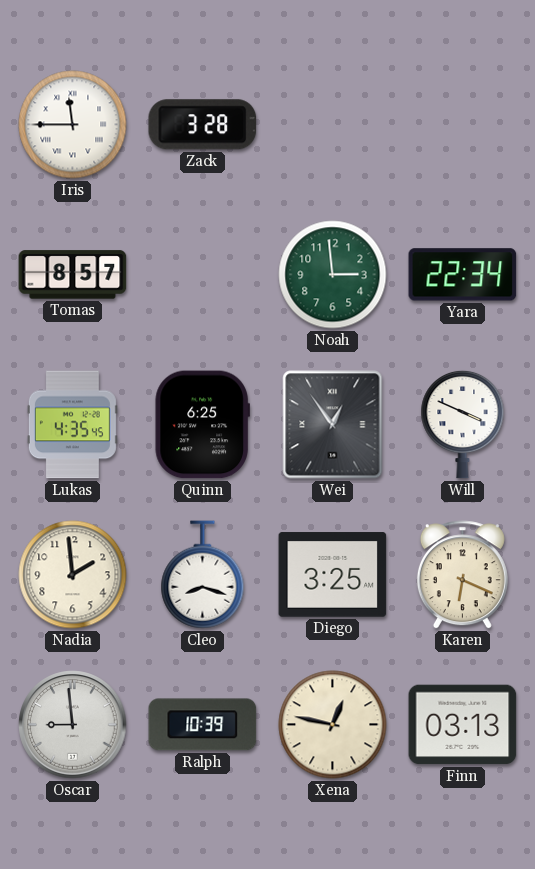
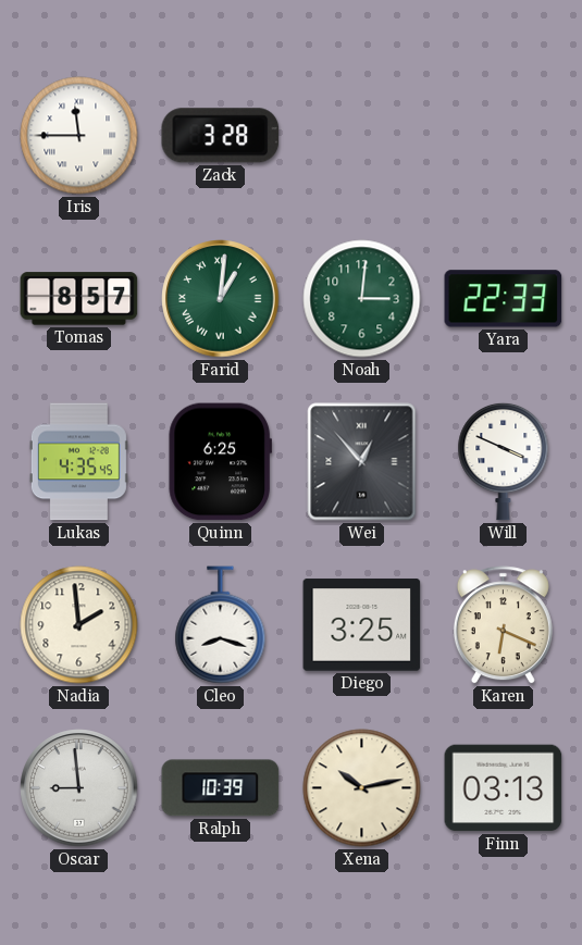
Farid: none -> 1:01 (221, 299)
Noah: 2:59 -> 3:01 (362, 299)
Yara: 22:34 -> 22:33 (504, 299)
Wei: 12:54 -> 12:53 (362, 462)
Xena: 12:47 -> 10:13 (362, 788)
